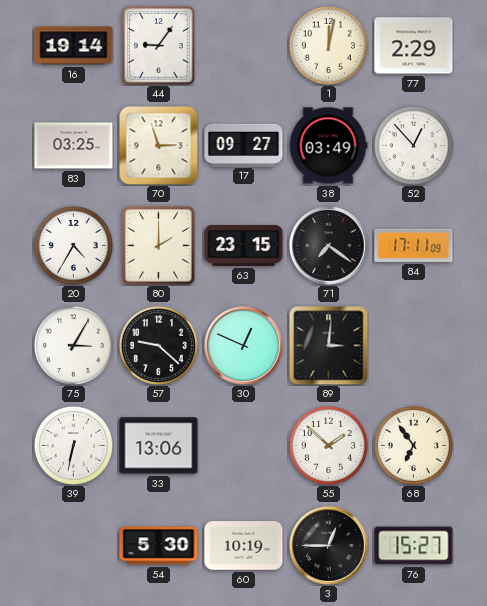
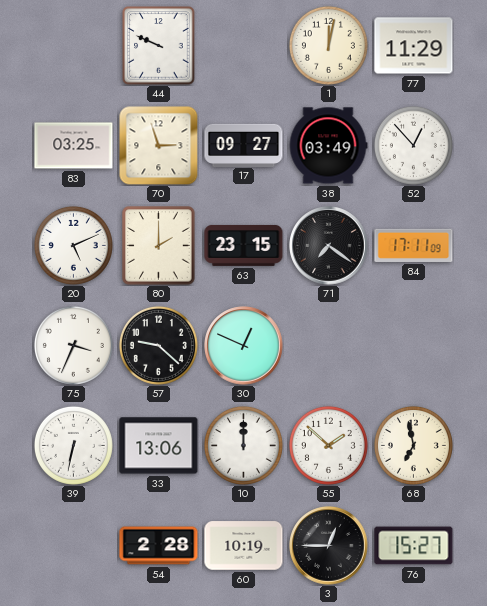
16: 19:14 -> none (74, 46)
44: 9:06 -> 9:49 (159, 46)
77: 2:29 -> 11:29 (414, 46)
20: 4:35 -> 5:11 (73, 245)
75: 3:05 -> 3:34 (73, 345)
89: 3:01 -> none (328, 345)
10: none -> 12:00 (243, 445)
68: 6:54 -> 6:58 (413, 445)
54: 5:30 -> 2:28 (159, 546)
